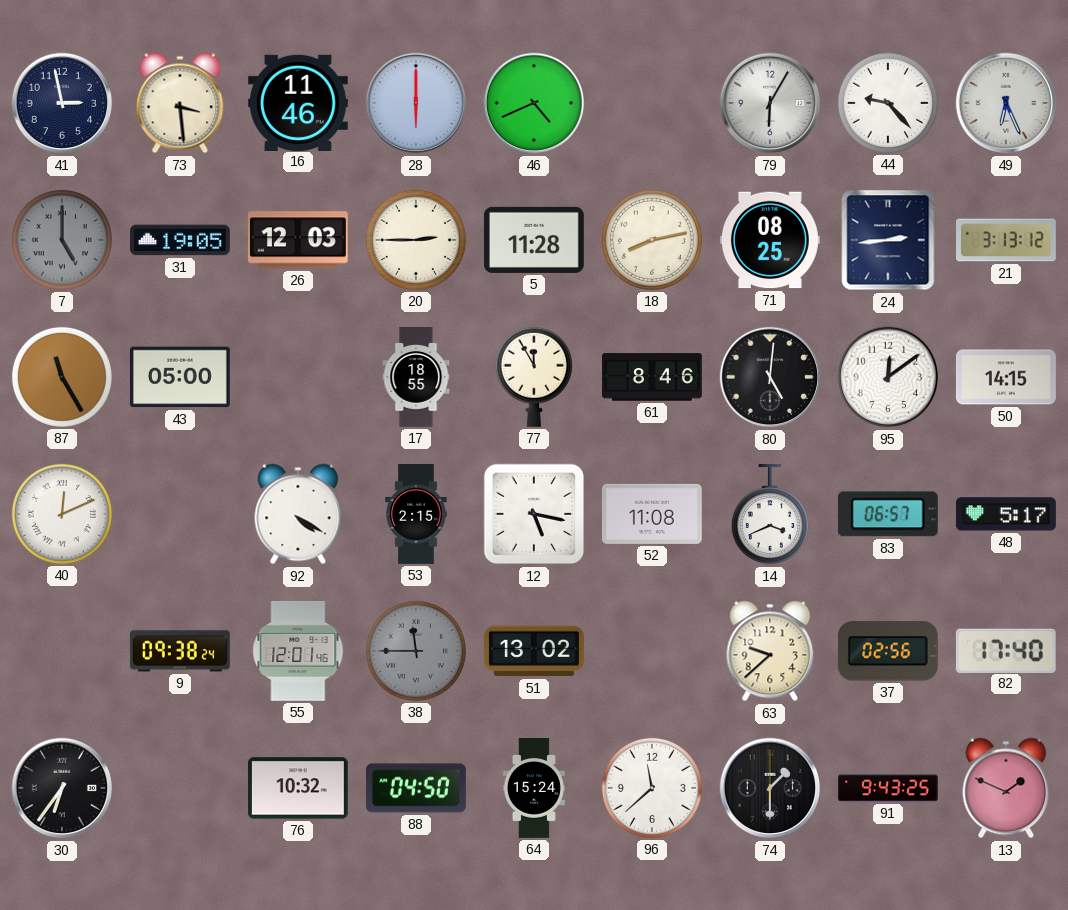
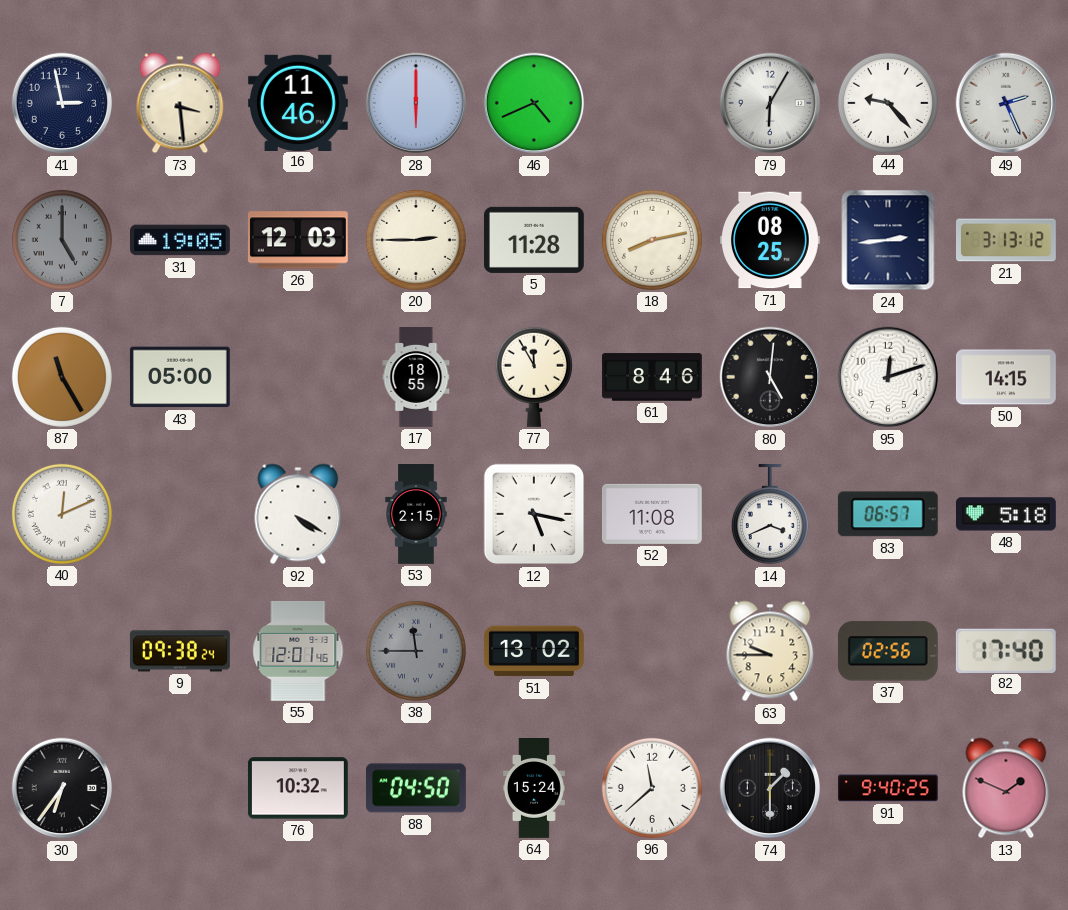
49: 6:26 -> 2:26 (1006, 103)
95: 12:09 -> 12:12 (888, 377)
48: 5:17 -> 5:18 (1006, 514)
63: 9:38 -> 9:45 (770, 651)
91: 9:43 -> 9:40 (889, 788)
